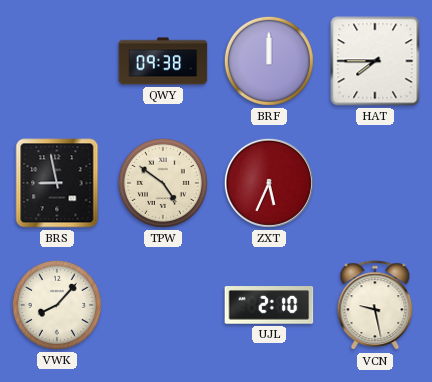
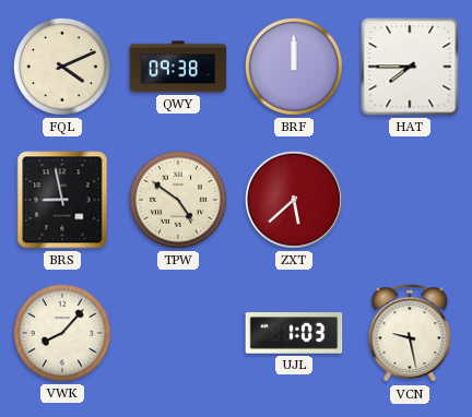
FQL: none -> 4:11 (62, 67)
ZXT: 5:34 -> 5:38 (294, 200)
UJL: 2:10 -> 1:03 (294, 333)
